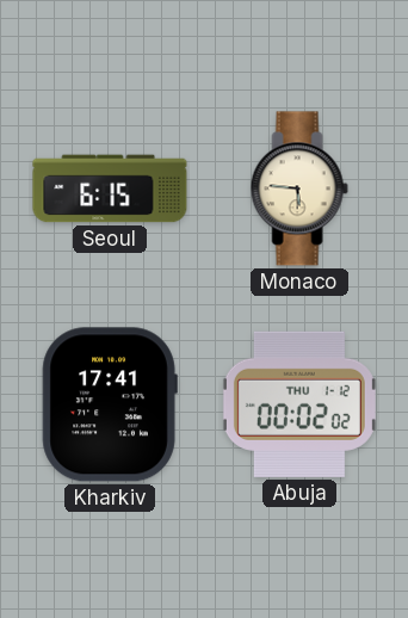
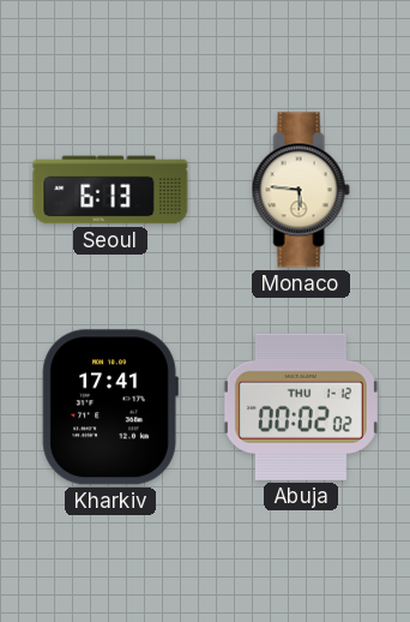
Seoul: 6:15 -> 6:13 (110, 190)
